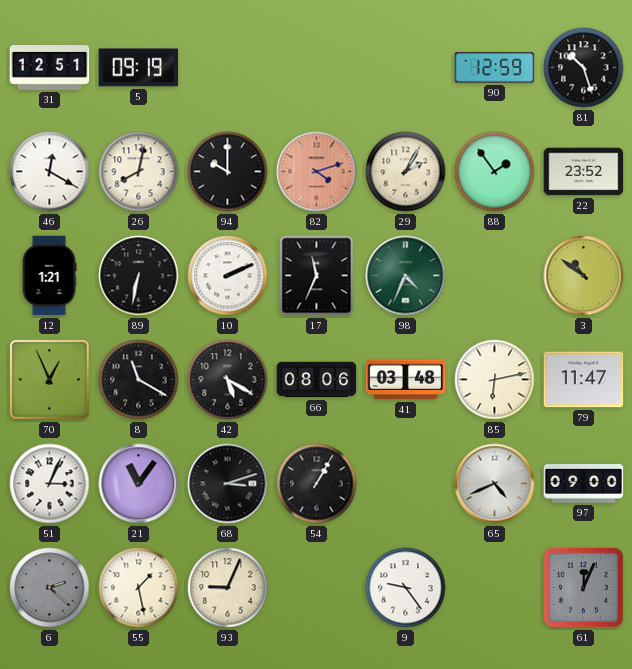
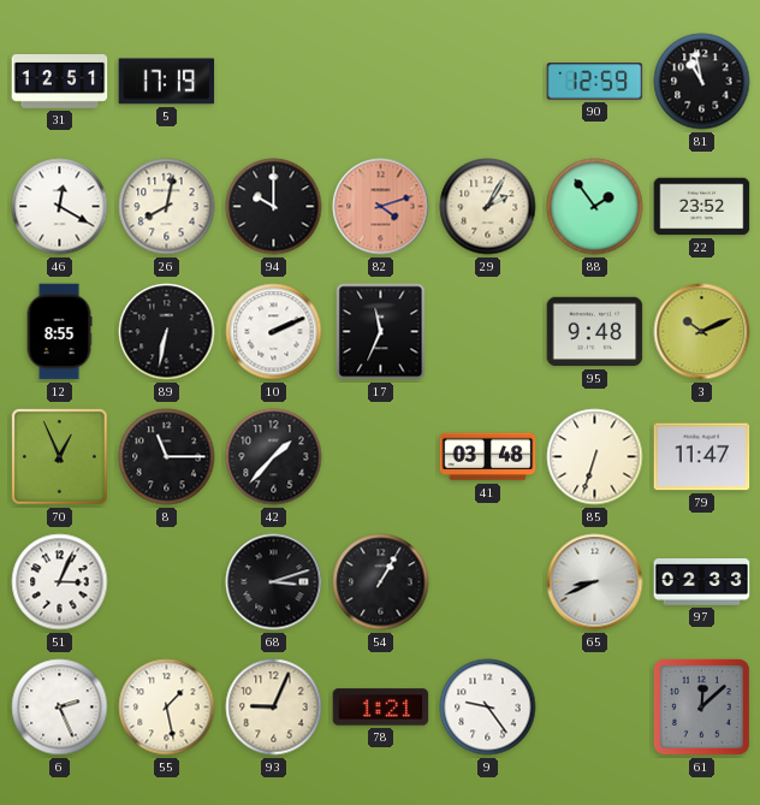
5: 09:19 -> 17:19 (167, 82)
81: 10:27 -> 10:58 (702, 82)
12: 1:21 -> 8:55 (59, 332)
98: 4:34 -> none (406, 276)
95: none -> 9:48 (595, 332)
3: 10:51 -> 10:11 (702, 332)
8: 11:20 -> 11:15 (167, 457)
42: 5:20 -> 1:37 (274, 457)
66: 08:06 -> none (317, 380)
85: 6:13 -> 6:33 (595, 457)
21: 11:06 -> none (139, 484)
65: 4:41 -> 8:41 (595, 582)
97: 09:00 -> 02:33 (702, 582)
6: 2:22 -> 2:26 (60, 708)
6 dial: grey -> white (60, 708)
78: none -> 1:21 (381, 708)
61: 12:04 -> 12:08 (701, 706)
